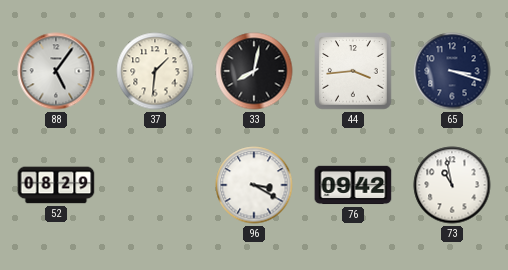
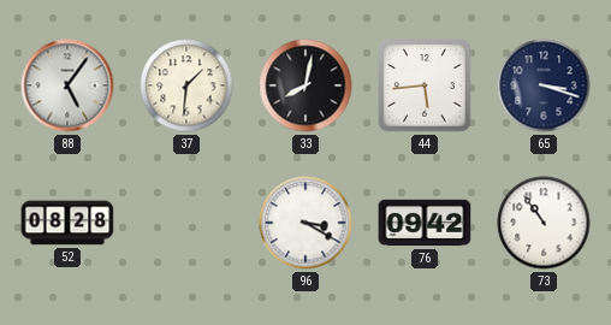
44: 3:44 -> 5:44 (425, 85)
52: 08:29 -> 08:28 (67, 223)
73: 10:58 -> 10:54 (544, 223)
